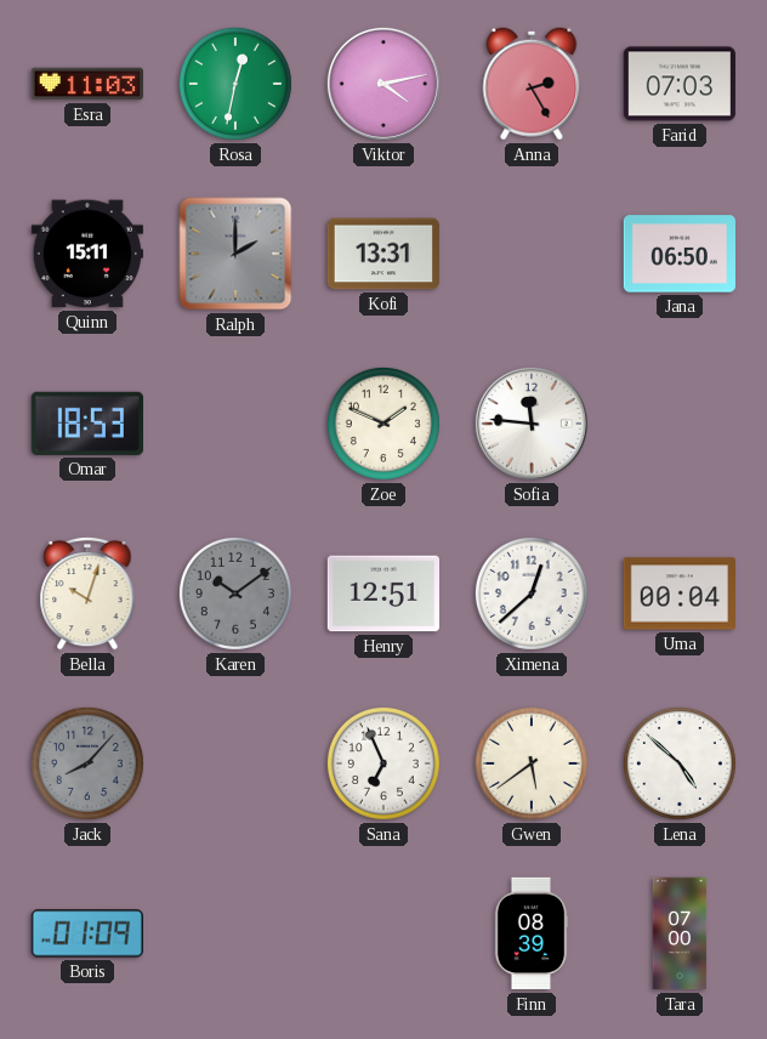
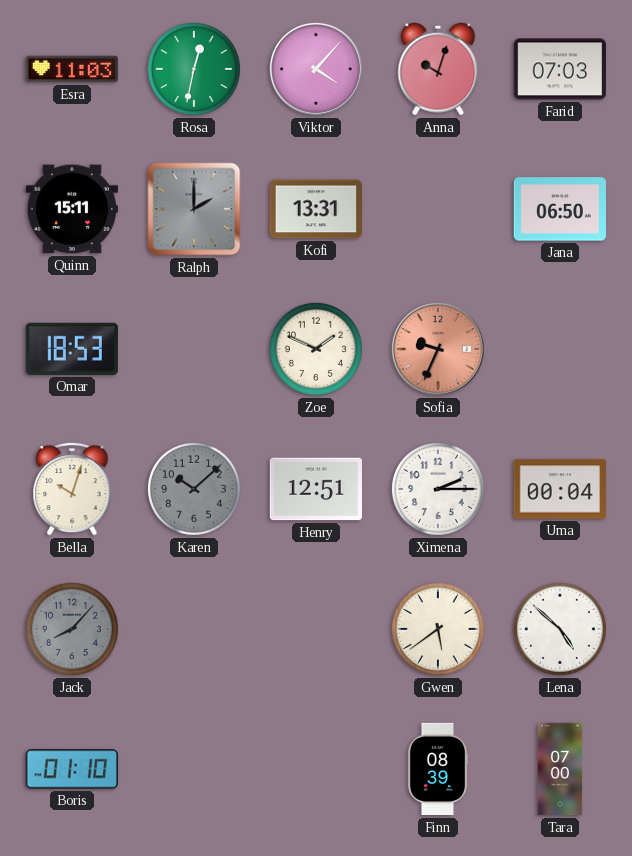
Viktor: 4:13 -> 4:07 (316, 69)
Anna: 2:25 -> 10:03 (438, 69)
Sofia: 11:46 -> 9:34 (438, 349)
Sofia dial: white -> salmon (438, 349)
Karen: 10:09 -> 10:08 (194, 489)
Ximena: 12:38 -> 2:15 (438, 489)
Sana: 6:56 -> none (383, 763)
Boris: 01:09 -> 01:10 (71, 769)
